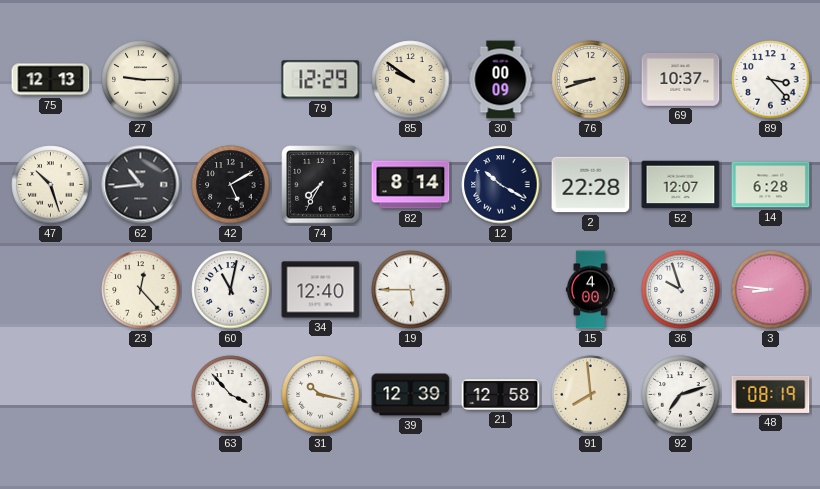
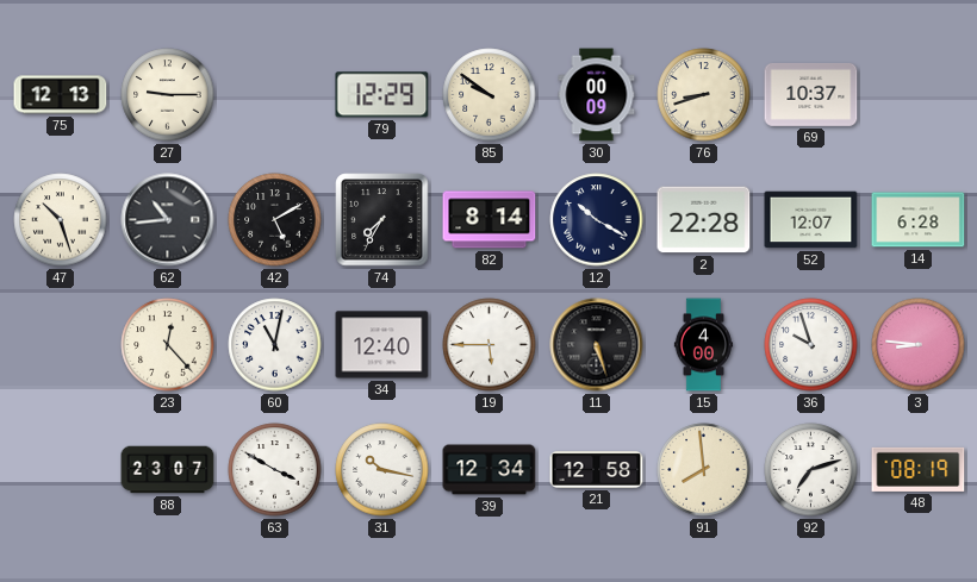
89: 3:23 -> none (771, 80)
11: none -> 5:27 (597, 345)
88: none -> 23:07 (168, 470)
63: 3:53 -> 3:50 (275, 470)
39: 12:39 -> 12:34 (490, 470)
